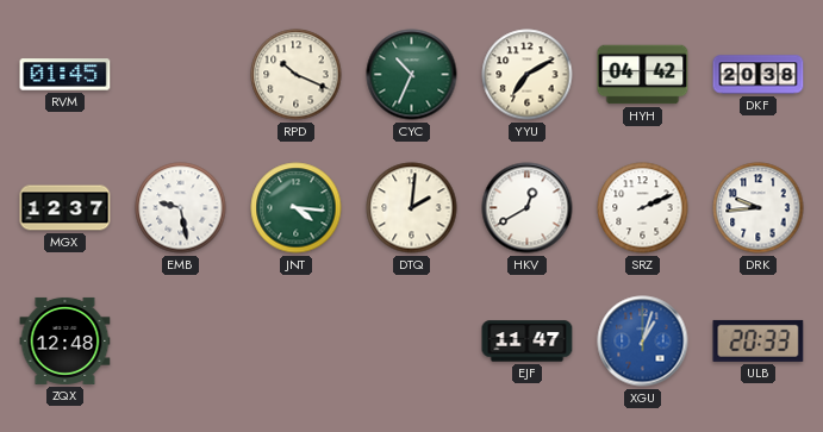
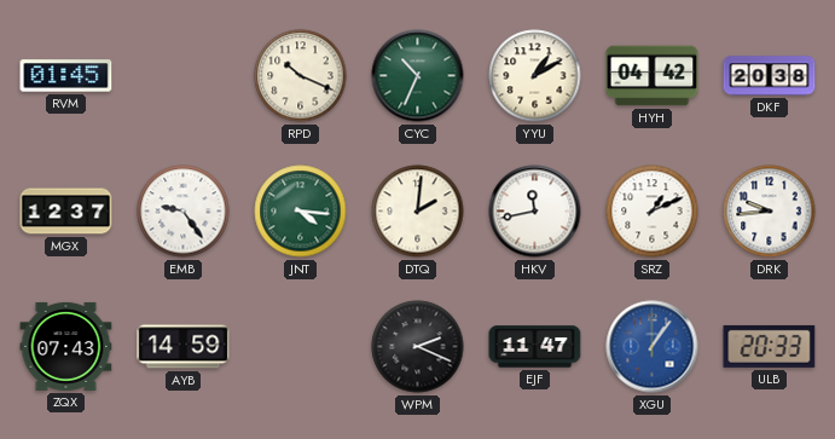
YYU: 7:10 -> 1:10 (535, 76)
EMB: 9:28 -> 9:24 (184, 212)
HKV: 12:40 -> 11:43 (535, 212)
SRZ: 2:11 -> 1:11 (653, 212)
ZQX: 12:48 -> 07:43 (66, 346)
AYB: none -> 14:59 (184, 347)
WPM: none -> 2:19 (418, 347)
XGU: 1:03 -> 1:06 (653, 347)
